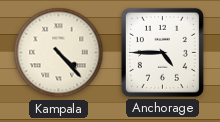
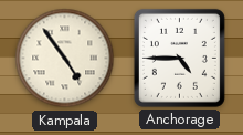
Kampala: 4:23 -> 4:54 (65, 59)
